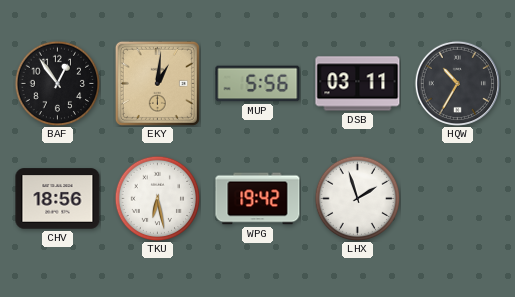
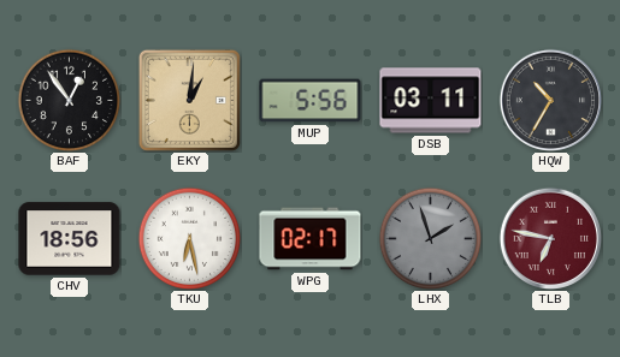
WPG: 19:42 -> 02:17 (311, 239)
LHX dial: white -> grey (430, 238)
TLB: none -> 6:47 (550, 238)
